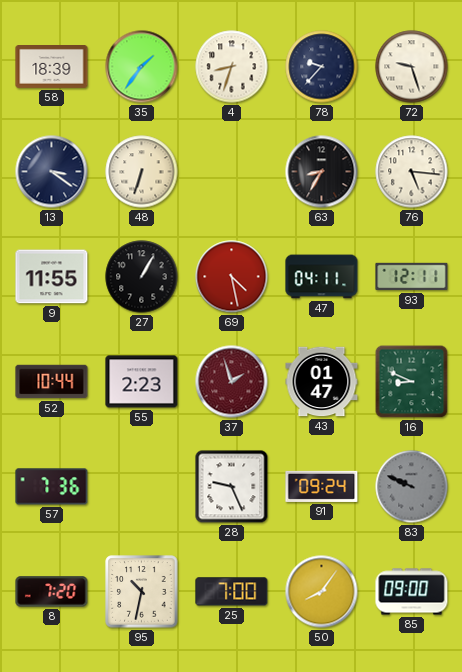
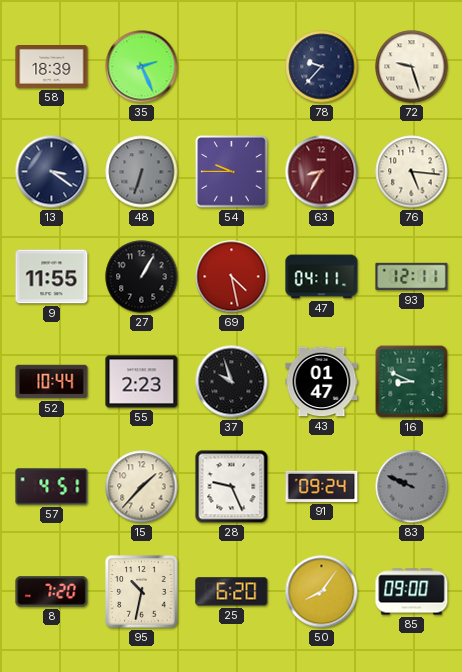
35: 1:36 -> 2:26 (142, 67)
4: 8:33 -> none (232, 67)
48 dial: cream -> grey (142, 172)
54: none -> 9:45 (232, 172)
63 dial: black -> burgundy (322, 172)
37: 1:57 -> 9:57 (232, 382)
37 dial: burgundy -> black (232, 382)
57: 7:36 -> 4:51 (52, 487)
15: none -> 1:37 (142, 487)
25: 7:00 -> 6:20 (232, 592)
